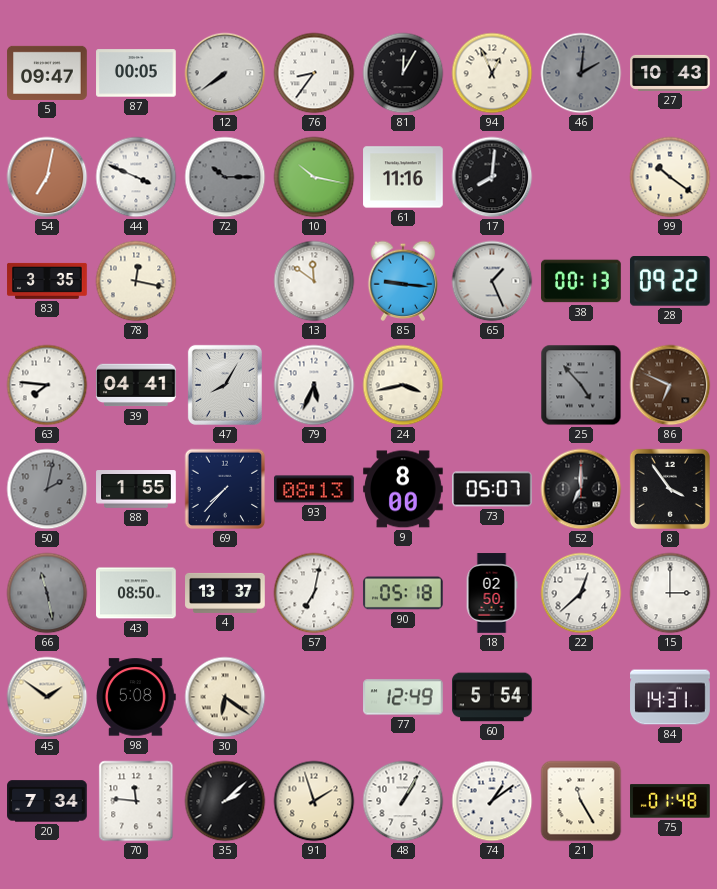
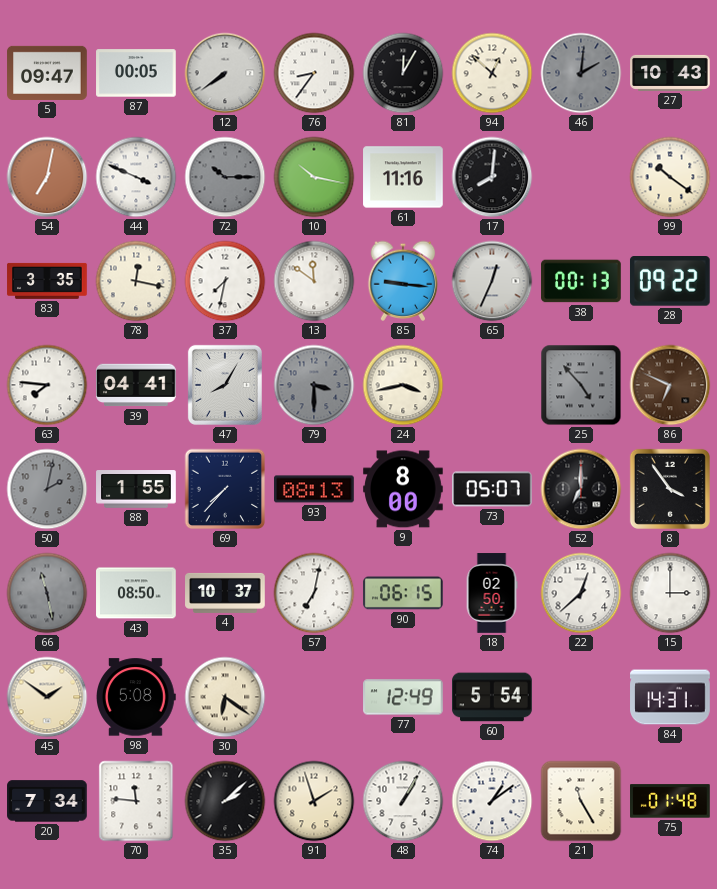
94: 12:56 -> 12:52 (492, 73)
37: none -> 7:32 (225, 281)
65: 1:26 -> 12:34 (492, 281)
79: 5:34 -> 3:30 (314, 385)
79 dial: white -> grey (314, 385)
4: 13:37 -> 10:37 (225, 593)
90: 05:18 -> 06:15 (404, 593)
